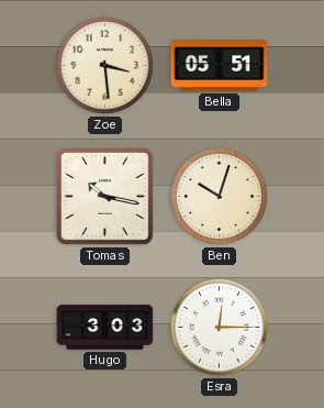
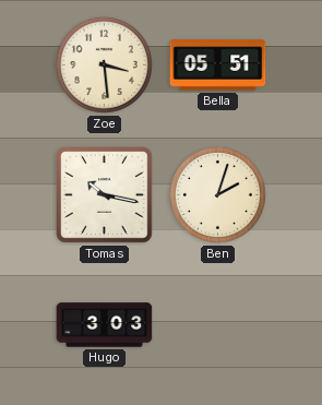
Ben: 10:03 -> 2:03 (217, 194)
Esra: 12:15 -> none (219, 327)
